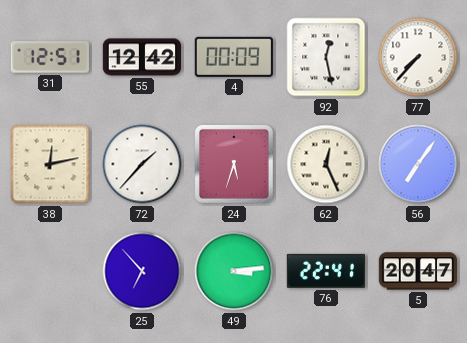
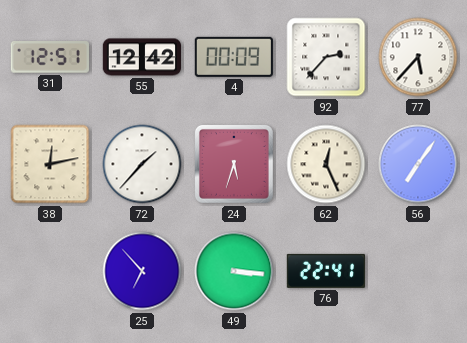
92: 12:28 -> 2:37 (326, 57)
77: 7:37 -> 5:37 (418, 57)
49: 3:14 -> 3:16 (234, 271)
5: 20:47 -> none (418, 271)
